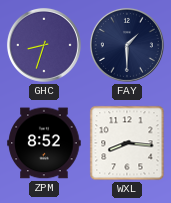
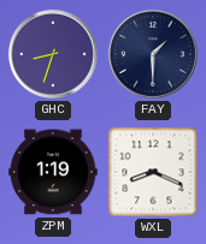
ZPM: 8:52 -> 1:19 (53, 172)
WXL: 8:16 -> 8:19 (153, 172)
